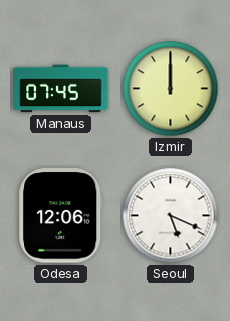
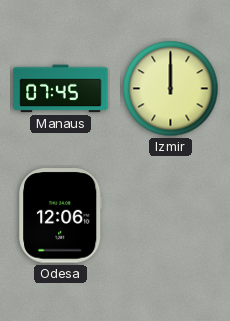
Seoul: 5:19 -> none (171, 216)
